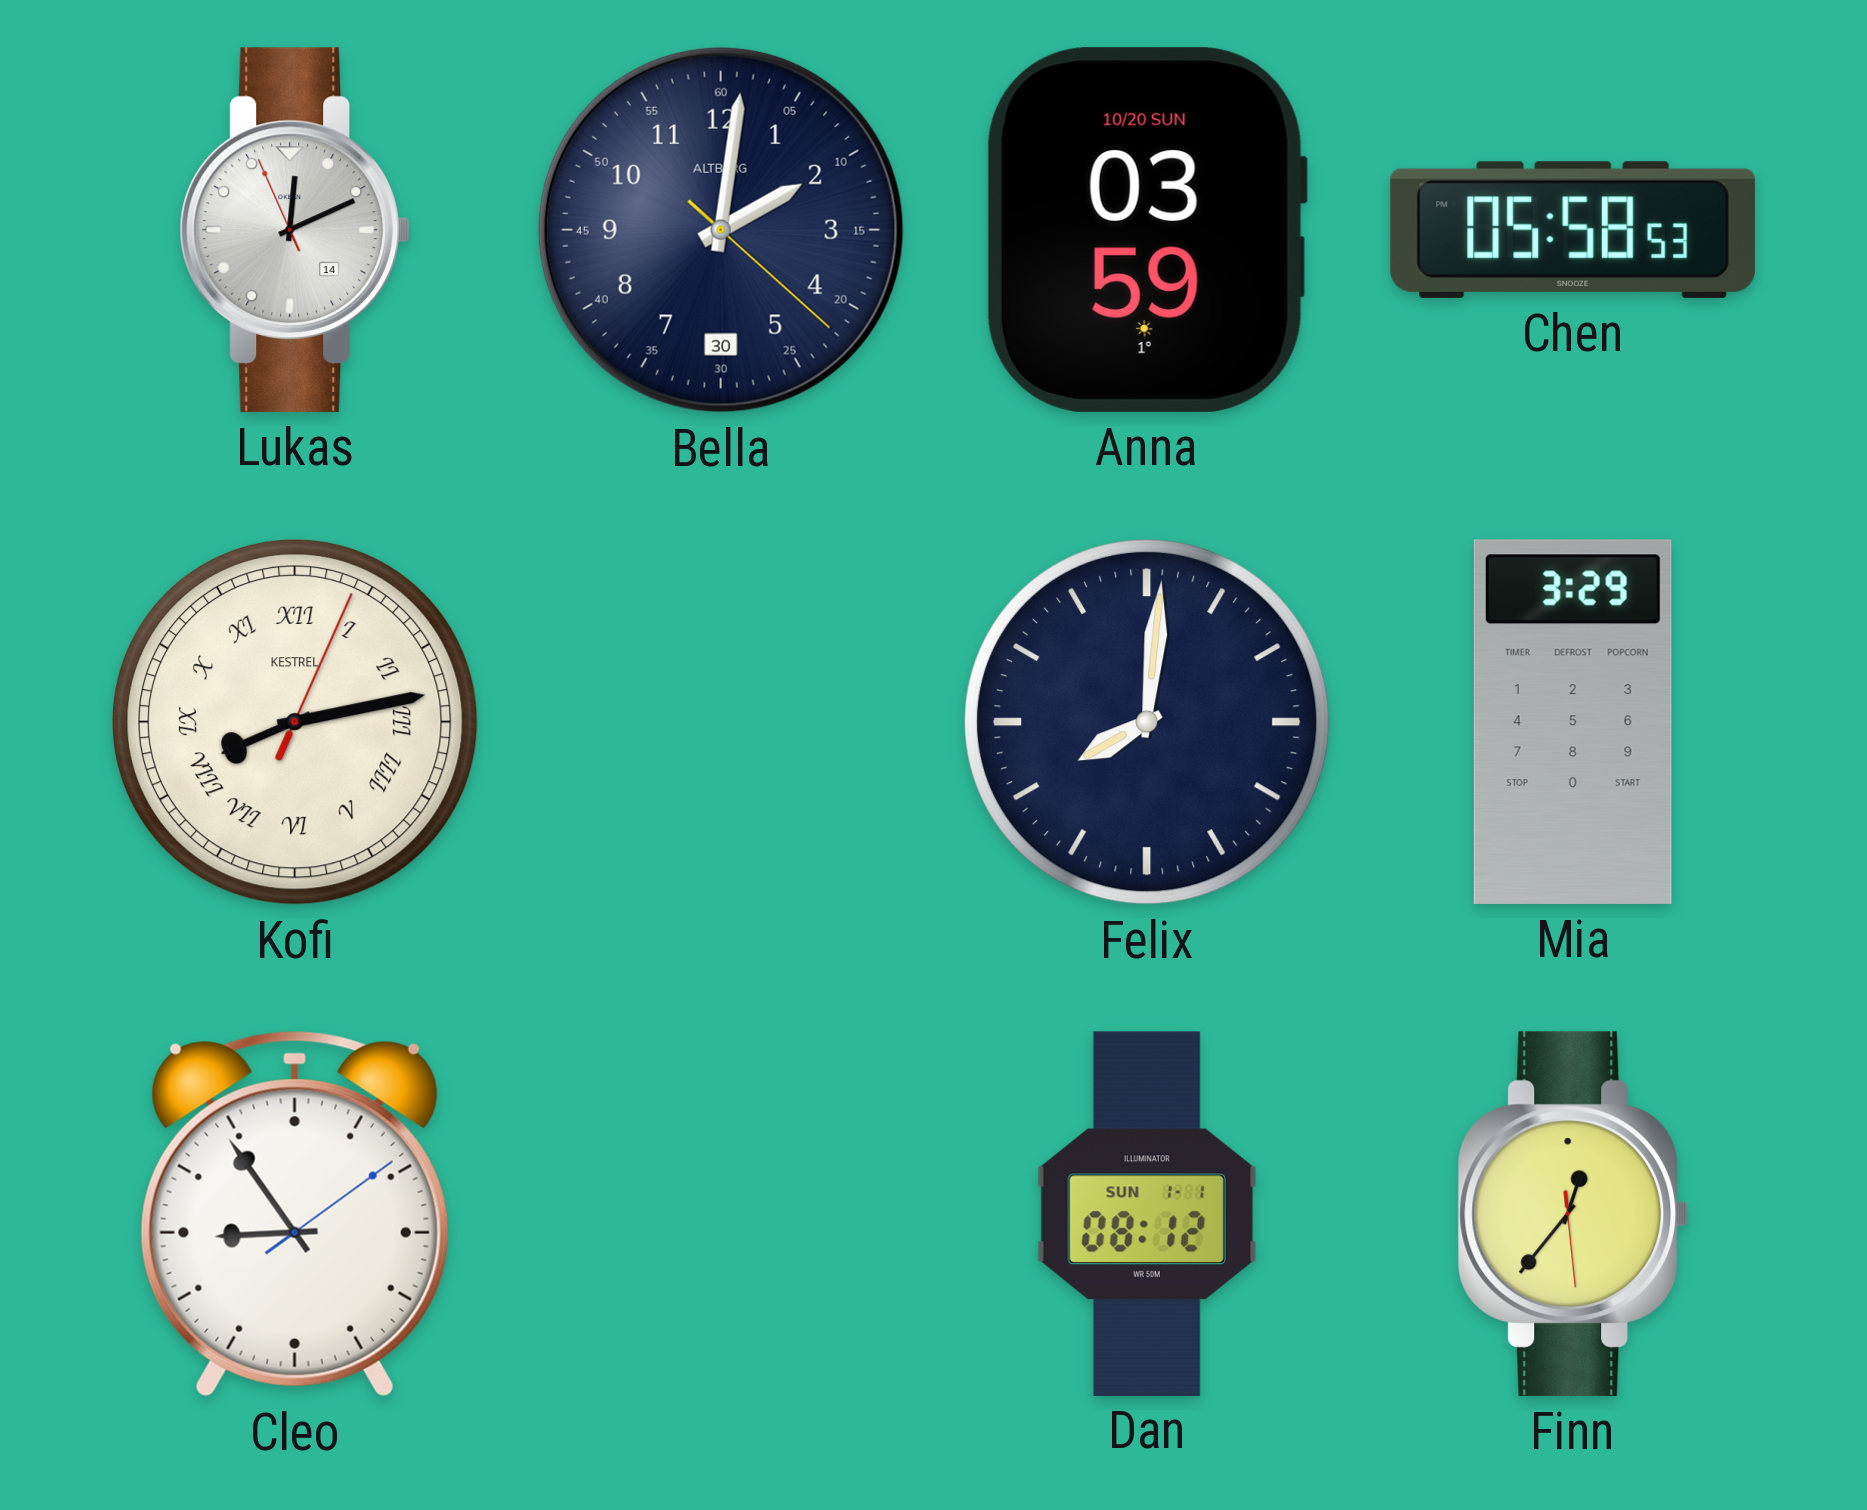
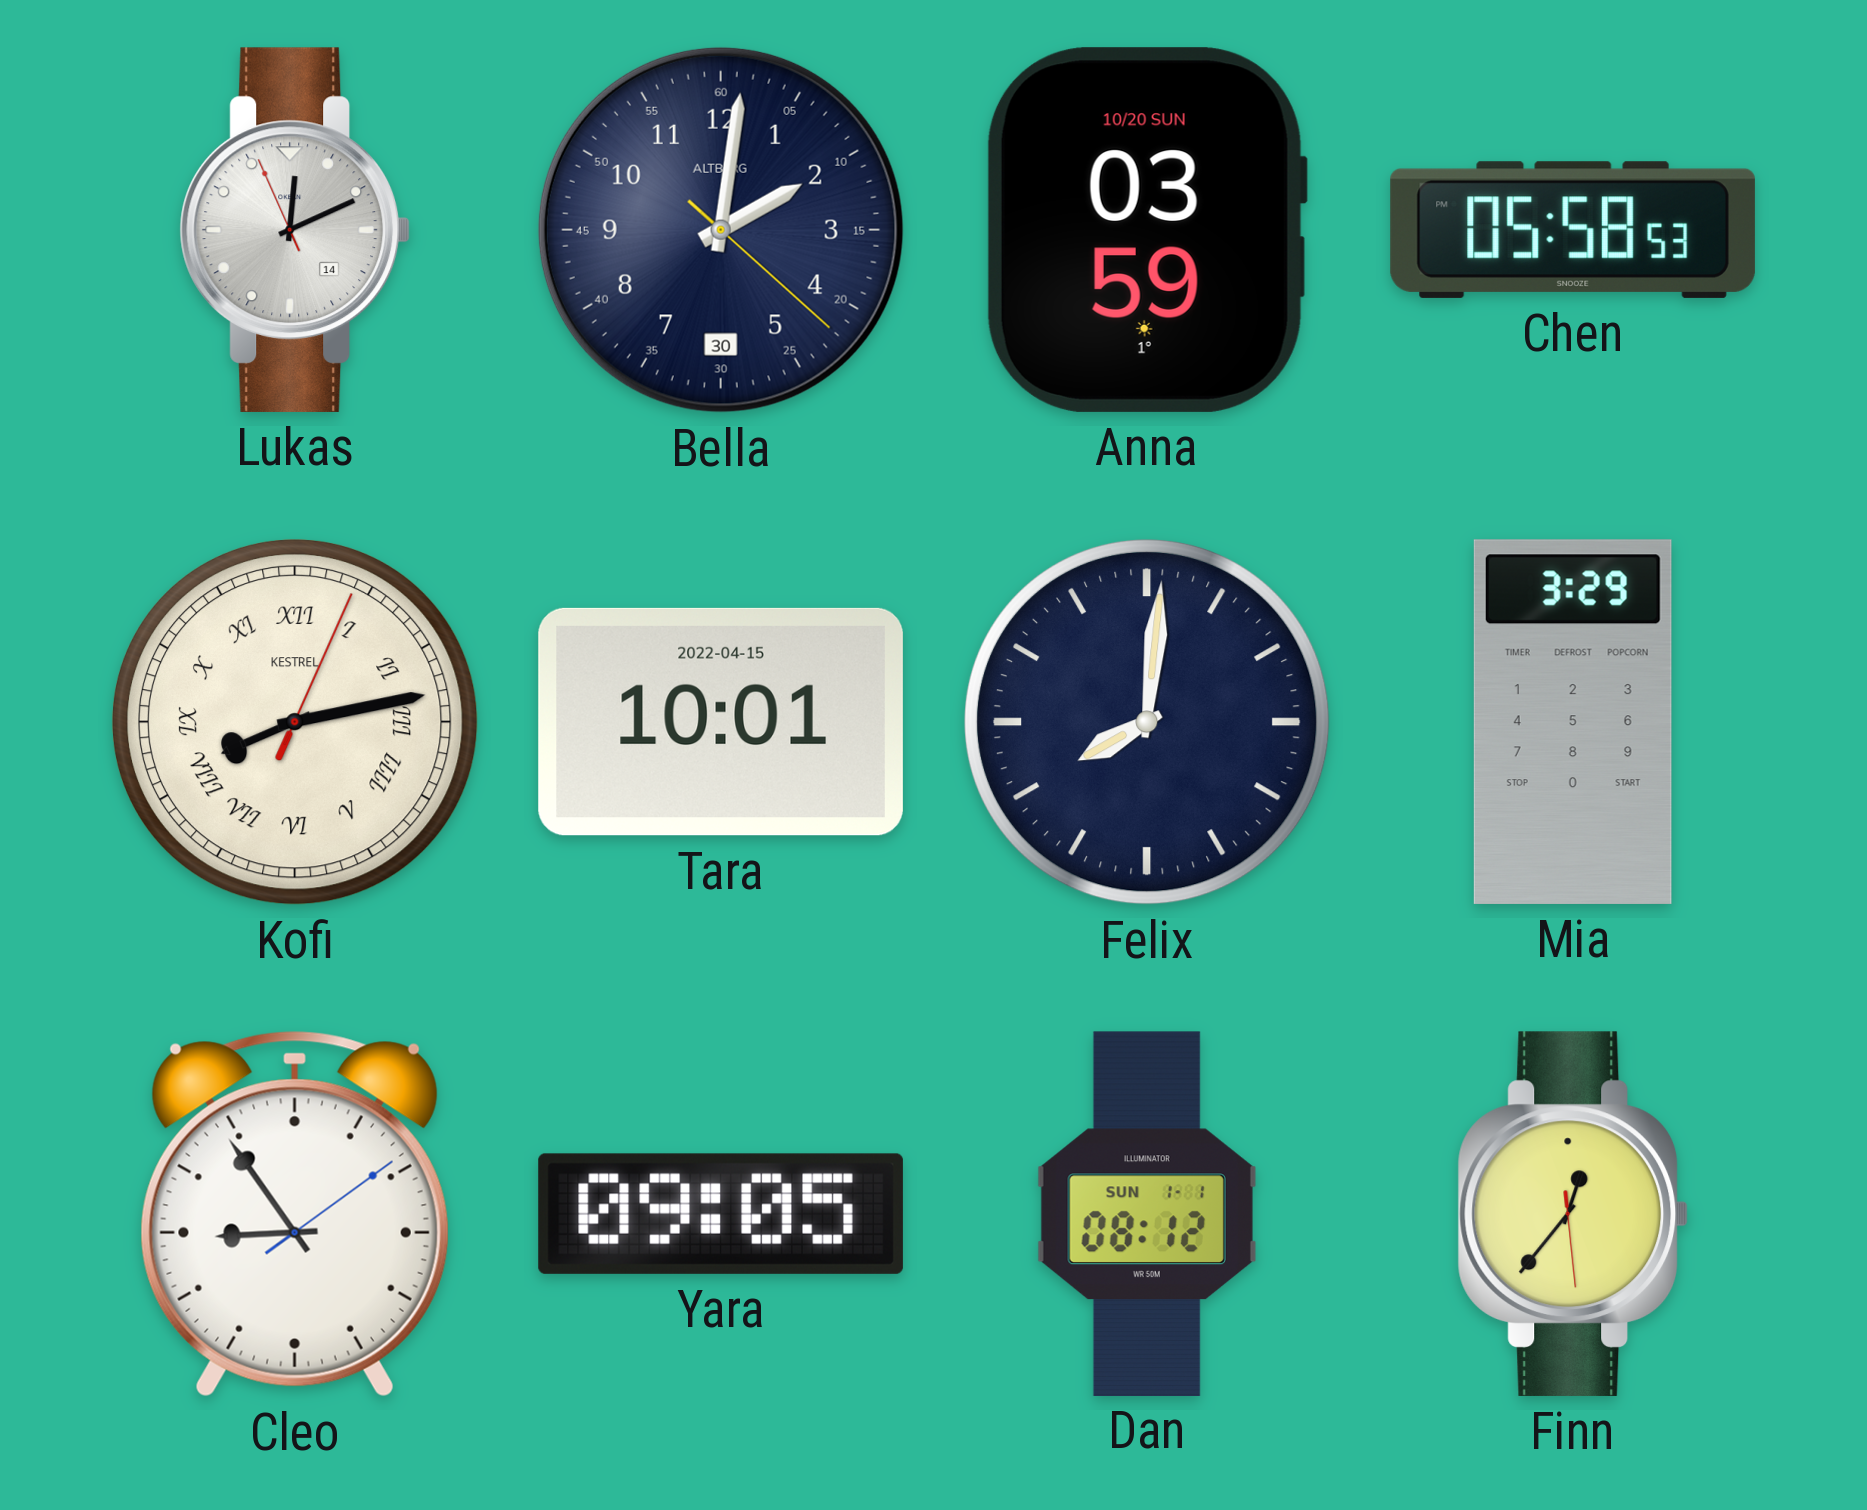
Tara: none -> 10:01 (721, 722)
Yara: none -> 09:05 (721, 1214)
